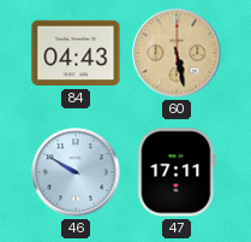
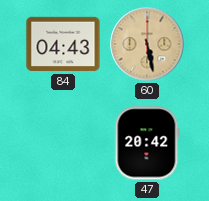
46: 9:50 -> none (76, 172)
47: 17:11 -> 20:42 (147, 143)
